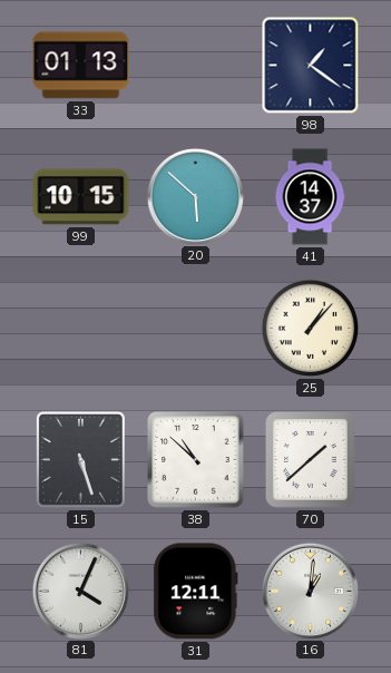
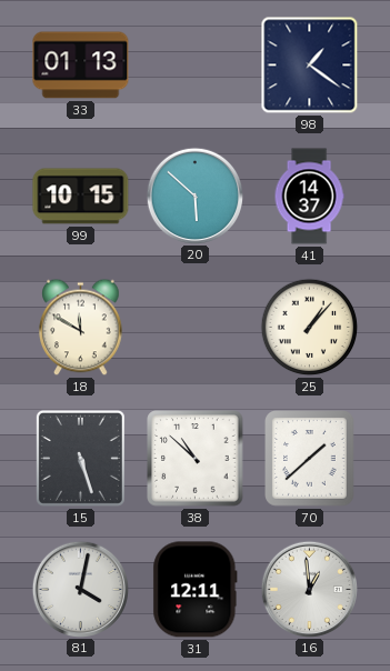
18: none -> 11:50 (81, 328)
81: 4:04 -> 4:02 (80, 589)
16: 1:01 -> 12:59 (309, 589)
